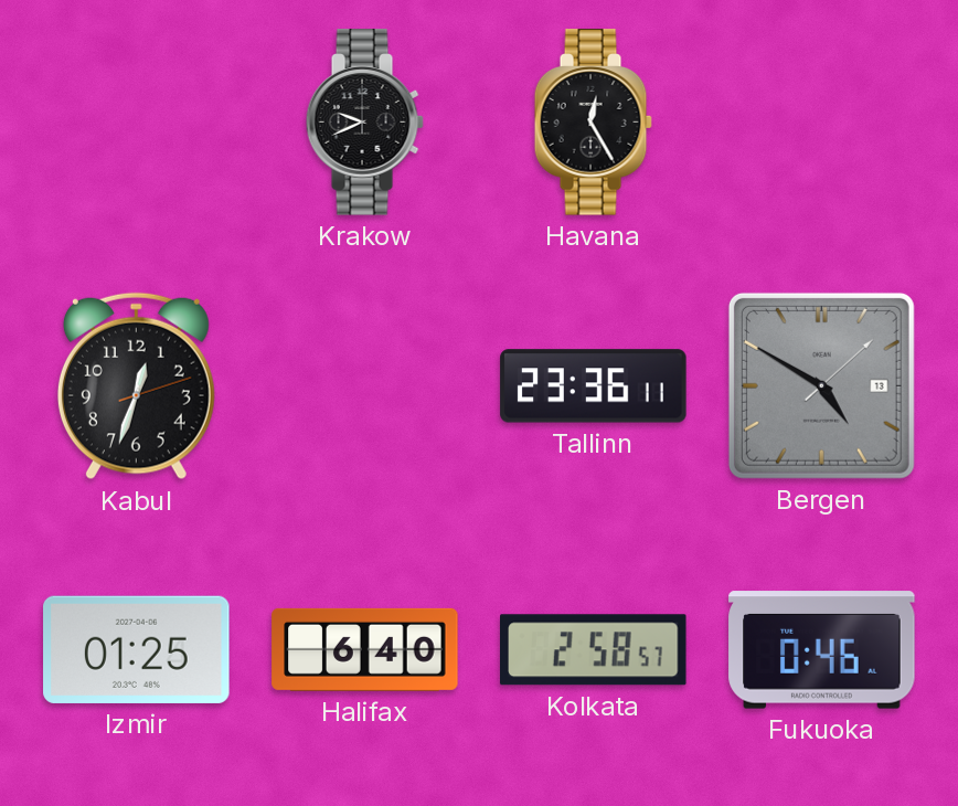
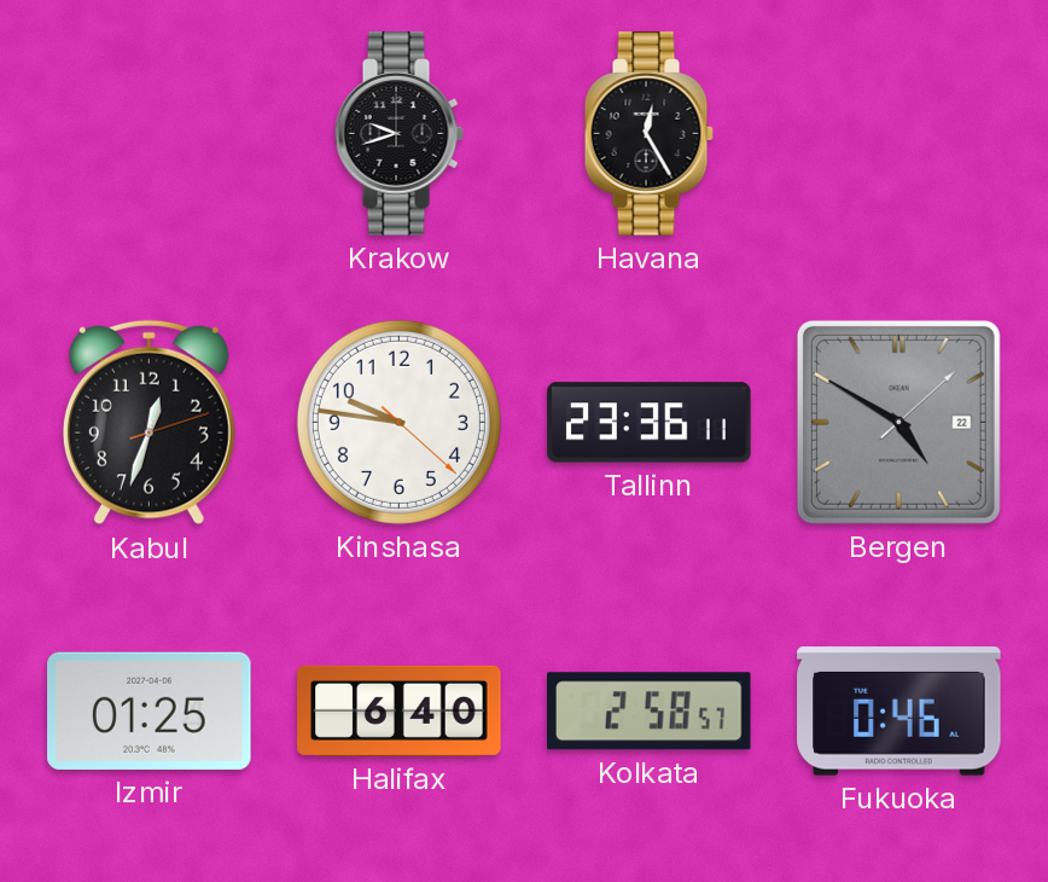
Krakow: 9:41 -> 9:42 (398, 134)
Kinshasa: none -> 9:46 (398, 422)
Bergen date: 13 -> 22 (898, 422)
